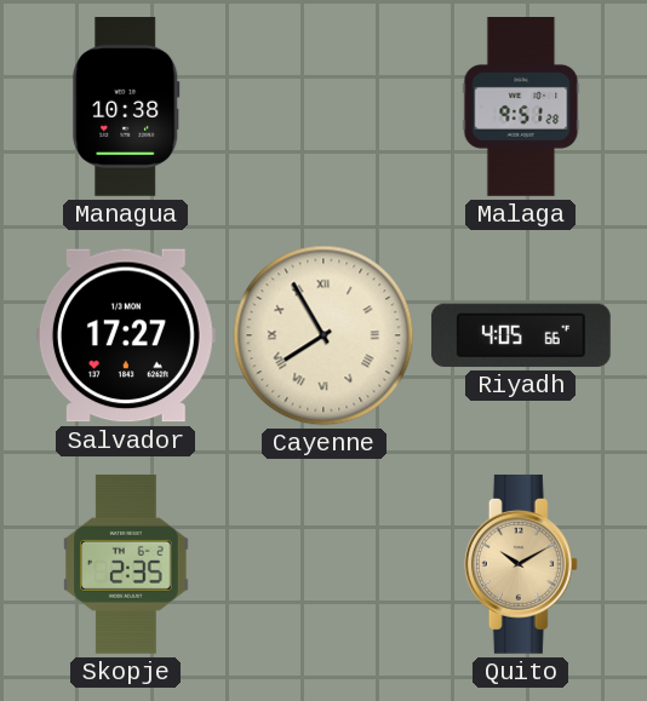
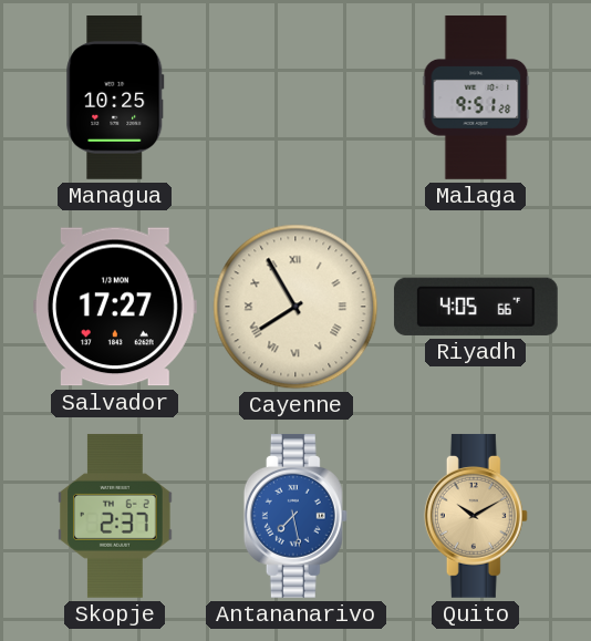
Managua: 10:38 -> 10:25 (115, 99)
Skopje: 2:35 -> 2:37 (115, 516)
Antananarivo: none -> 7:28 (295, 516)
